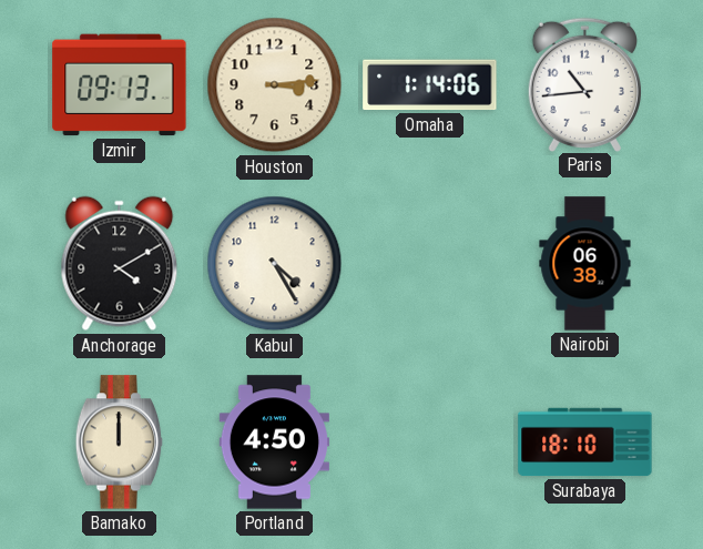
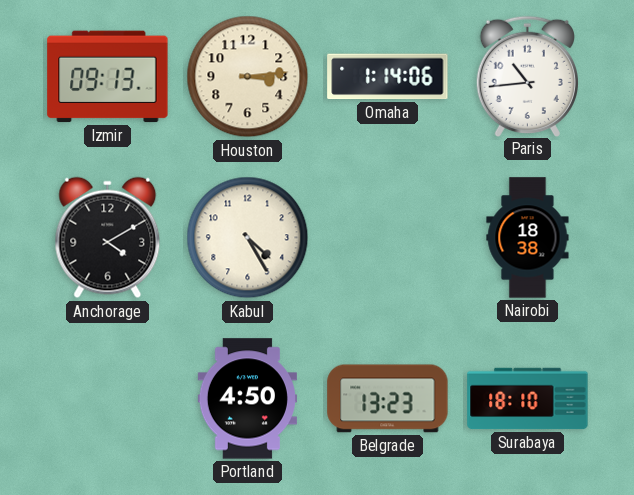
Nairobi: 06:38 -> 18:38 (528, 238)
Bamako: 12:00 -> none (120, 443)
Belgrade: none -> 13:23 (388, 399)
